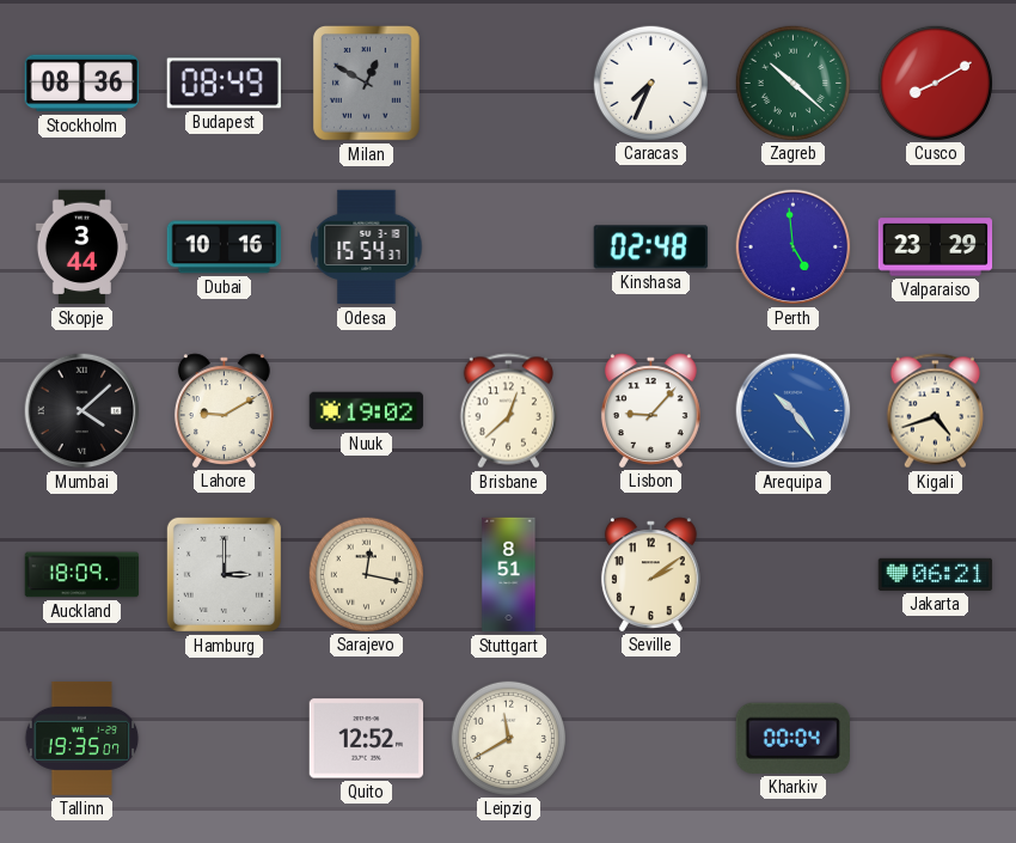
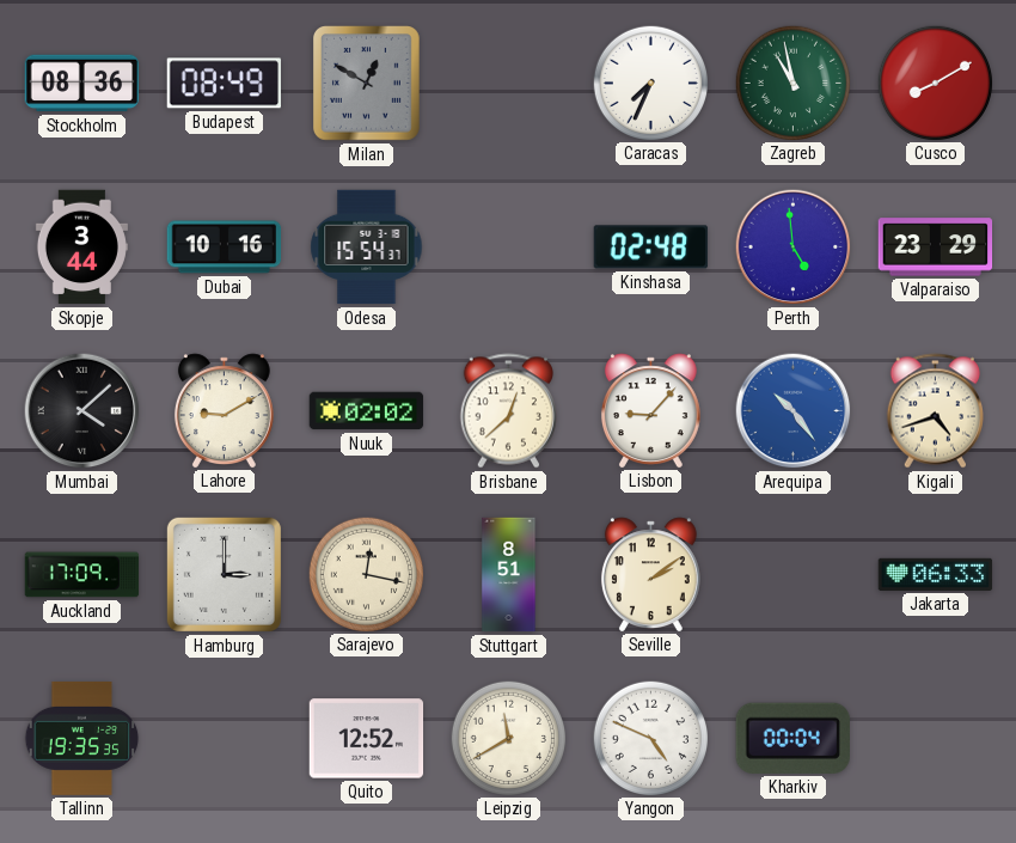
Zagreb: 10:22 -> 10:58 (792, 83)
Nuuk: 19:02 -> 02:02 (367, 411)
Auckland: 18:09 -> 17:09 (82, 575)
Jakarta: 06:21 -> 06:33 (936, 574)
Tallinn: 19:35:07 -> 19:35:35 (82, 738)
Yangon: none -> 4:49 (650, 738)
